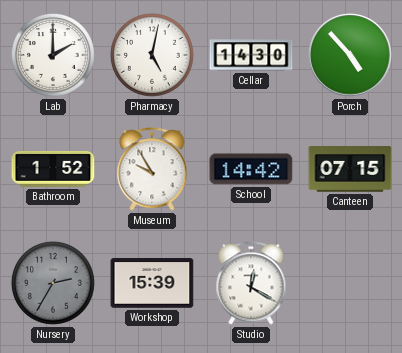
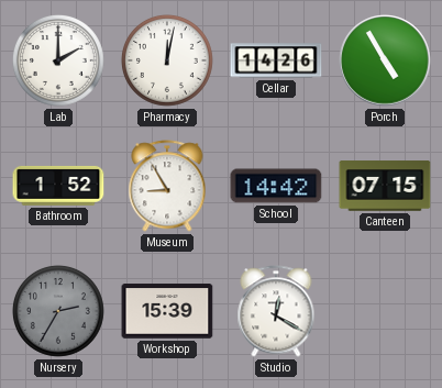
Pharmacy: 5:02 -> 12:02 (167, 62)
Cellar: 14:30 -> 14:26 (276, 60)
Porch: 4:53 -> 4:55 (385, 60)
Museum: 9:55 -> 8:55 (167, 186)
